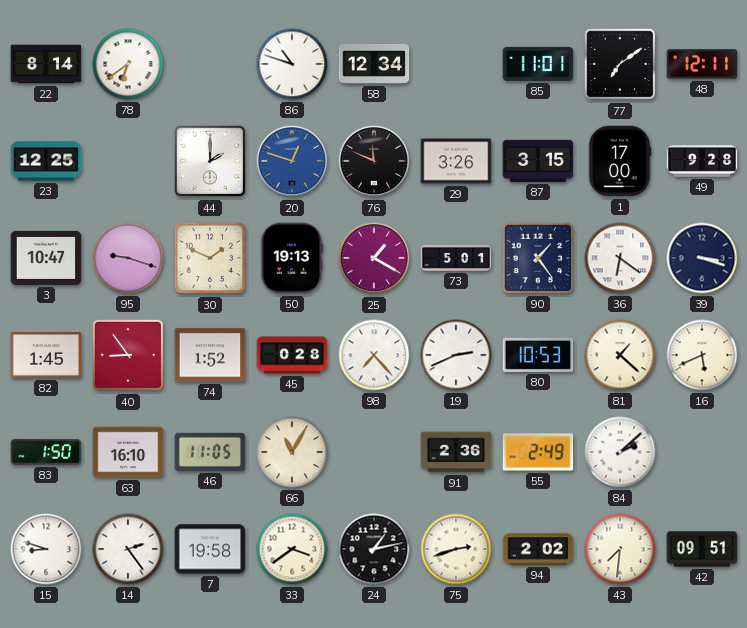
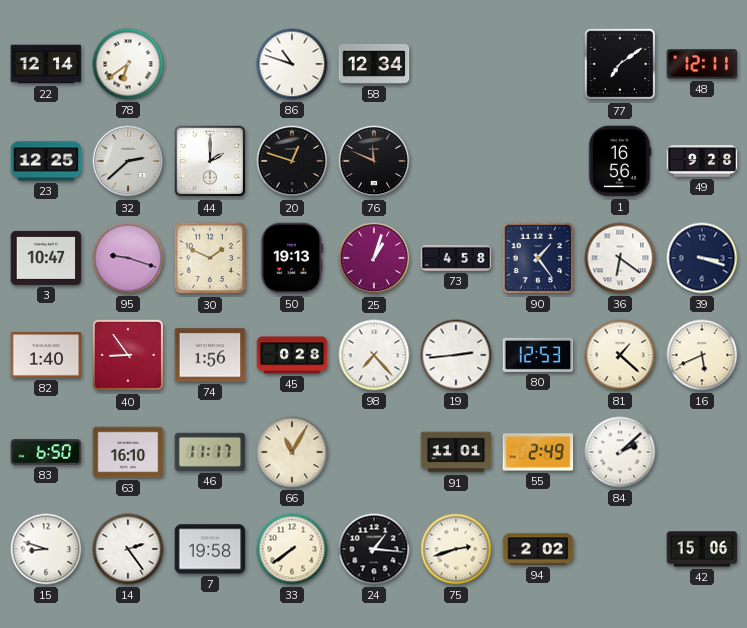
22: 8:14 -> 12:14 (46, 64)
85: 11:01 -> none (538, 64)
32: none -> 2:38 (128, 161)
20 dial: blue -> black (292, 161)
29: 3:26 -> none (456, 161)
87: 3:15 -> none (538, 161)
1: 17:00 -> 16:56 (620, 161)
25: 1:20 -> 1:03 (374, 258)
73: 5:01 -> 4:58 (456, 258)
82: 1:45 -> 1:40 (46, 355)
74: 1:52 -> 1:56 (210, 355)
19: 2:41 -> 2:44 (456, 355)
80: 10:53 -> 12:53 (538, 355)
83: 1:50 -> 6:50 (46, 452)
46: 11:05 -> 11:17 (210, 452)
91: 2:36 -> 11:01 (456, 452)
33: 3:39 -> 7:39 (292, 549)
24: 1:13 -> 1:16 (374, 549)
43: 7:31 -> none (620, 549)
42: 09:51 -> 15:06 (702, 549)
